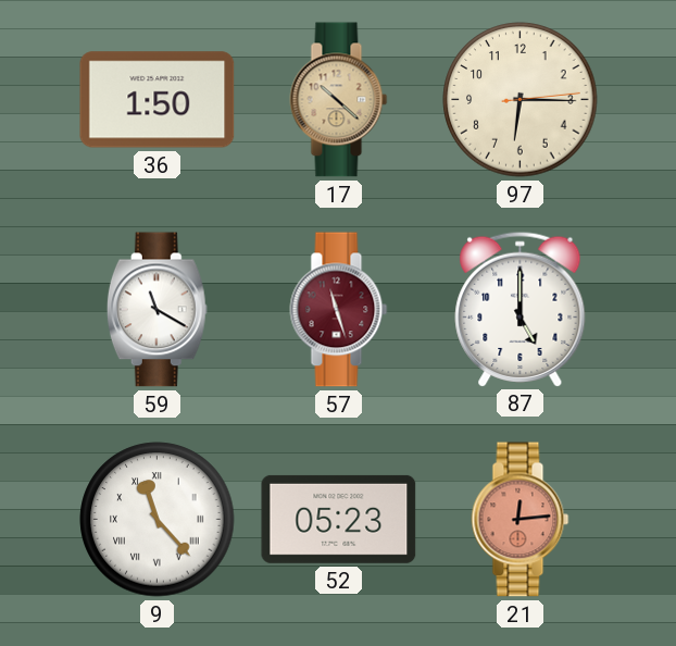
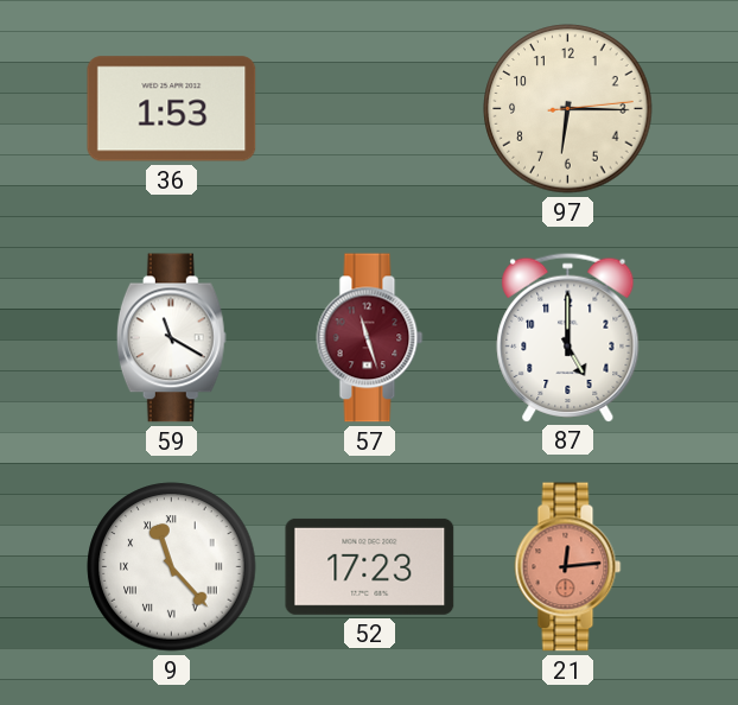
36: 1:50 -> 1:53 (172, 109)
17: 10:22 -> none (339, 100)
52: 05:23 -> 17:23 (370, 566)
